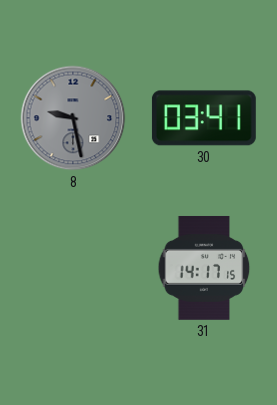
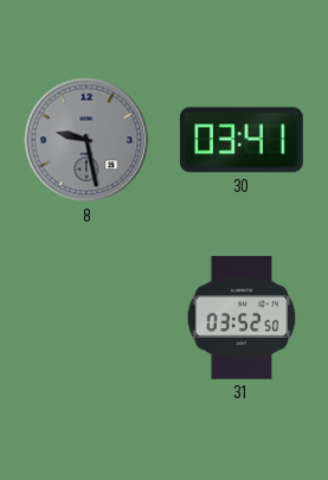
31: 14:17 -> 03:52 (242, 318)
